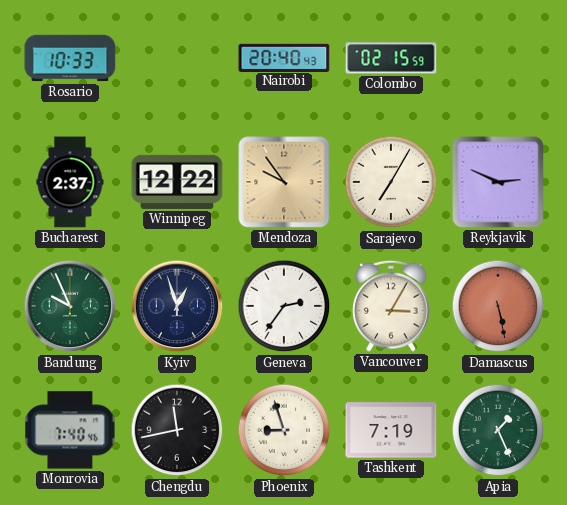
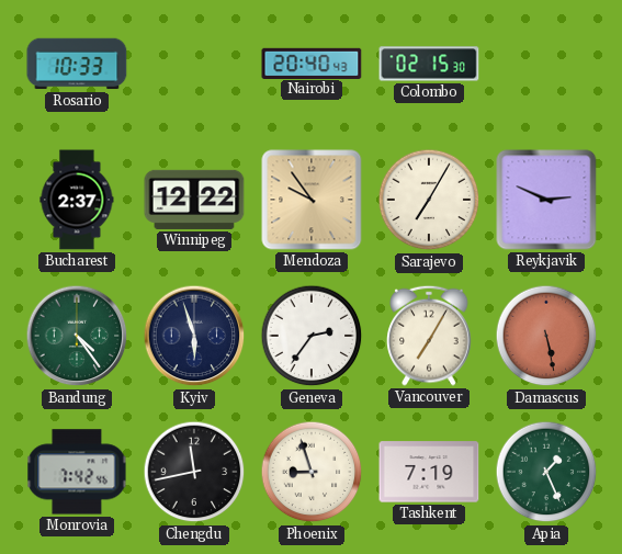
Colombo: 02:15:59 -> 02:15:30 (429, 64)
Bandung: 9:56 -> 4:24 (77, 336)
Kyiv: 12:57 -> 5:57 (194, 336)
Vancouver: 3:05 -> 7:05 (429, 336)
Monrovia: 7:40 -> 7:42 (77, 472)
